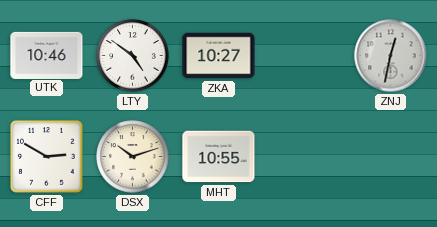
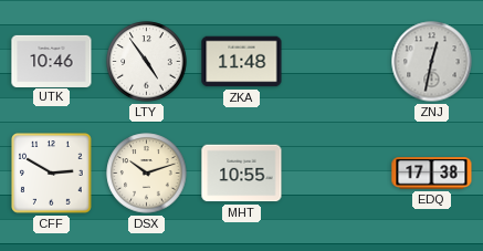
LTY: 4:51 -> 4:54 (147, 62)
ZKA: 10:27 -> 11:48 (242, 62)
EDQ: none -> 17:38 (432, 174)
